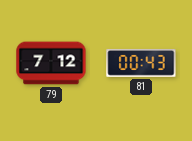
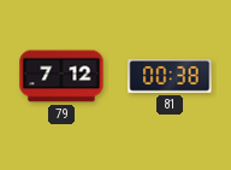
81: 00:43 -> 00:38 (170, 76)
